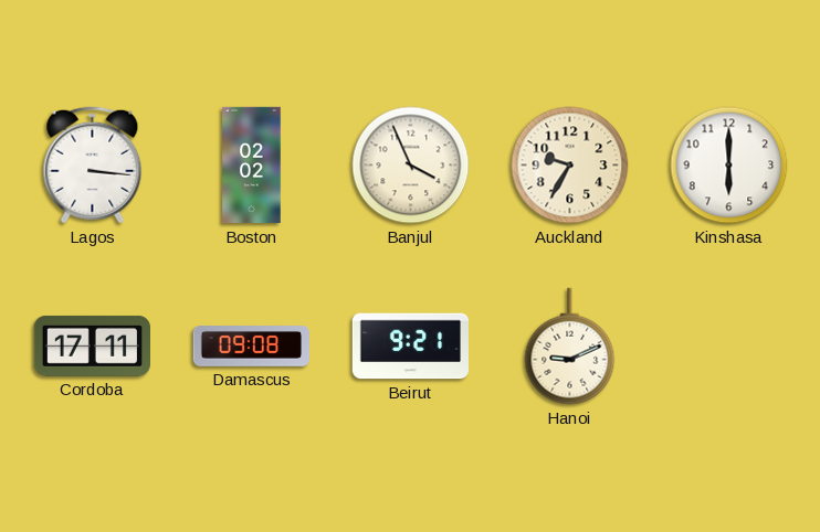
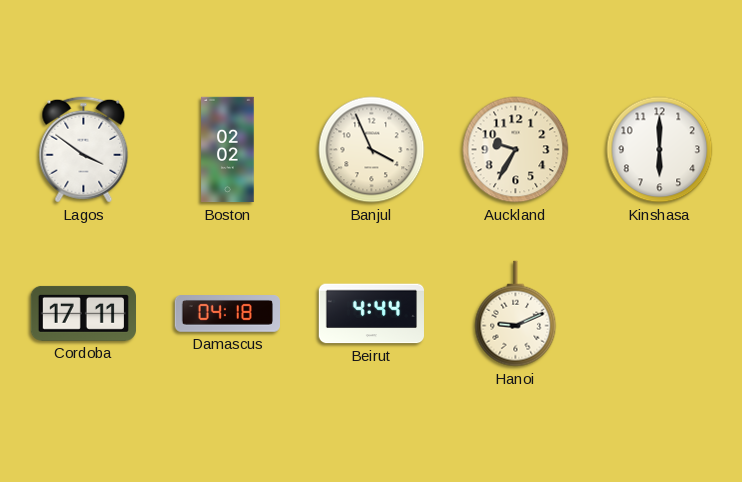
Lagos: 3:16 -> 3:51 (84, 150)
Damascus: 09:08 -> 04:18 (227, 314)
Beirut: 9:21 -> 4:44 (371, 314)
